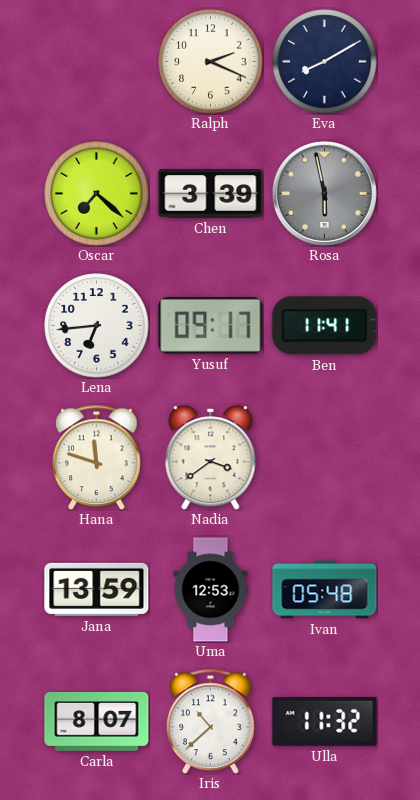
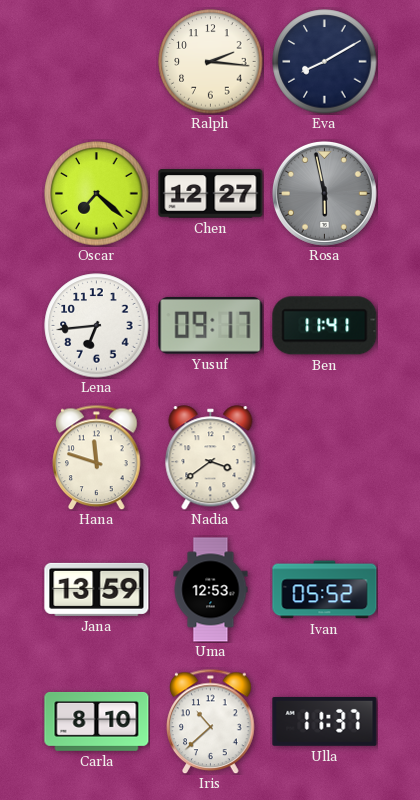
Ralph: 2:19 -> 2:16 (211, 62)
Chen: 3:39 -> 12:27 (211, 194)
Ivan: 05:48 -> 05:52 (325, 590)
Carla: 8:07 -> 8:10 (97, 721)
Ulla: 11:32 -> 11:37 (325, 721)
